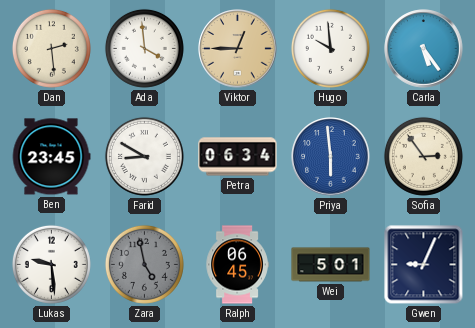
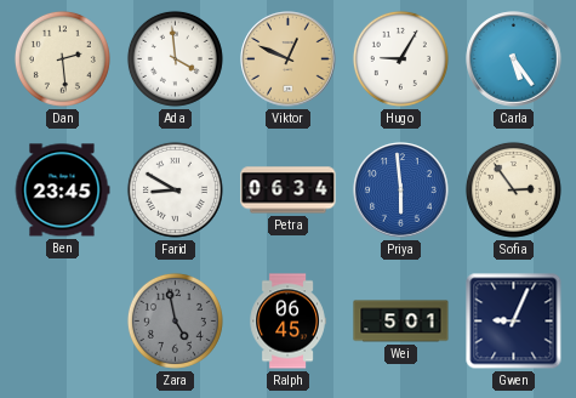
Viktor: 12:45 -> 12:49 (289, 59)
Hugo: 9:59 -> 9:05 (400, 58)
Lukas: 9:29 -> none (51, 264)
